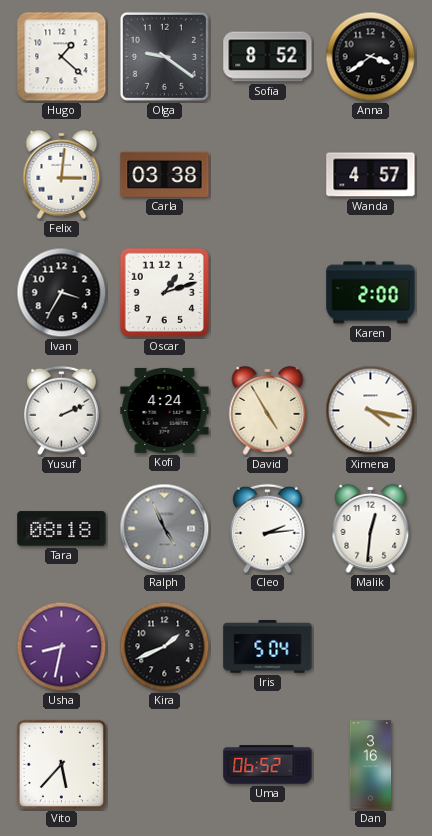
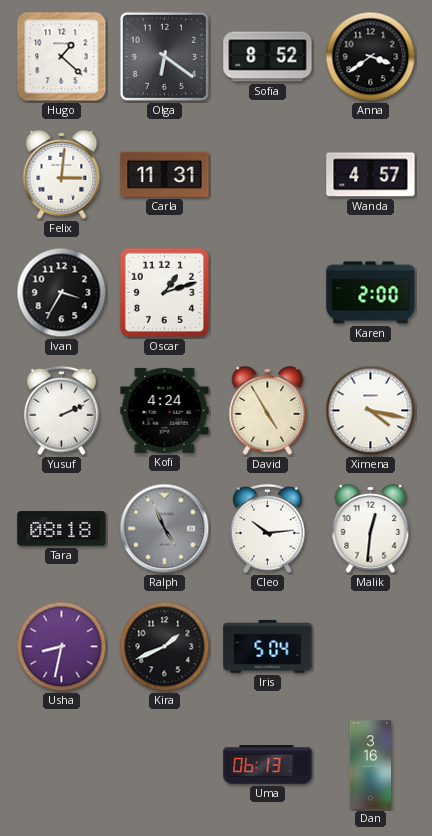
Olga: 9:21 -> 6:21 (164, 56)
Carla: 03:38 -> 11:31 (165, 174)
Cleo: 2:14 -> 10:14 (268, 529)
Vito: 5:37 -> none (61, 764)
Uma: 06:52 -> 06:13 (268, 765)
